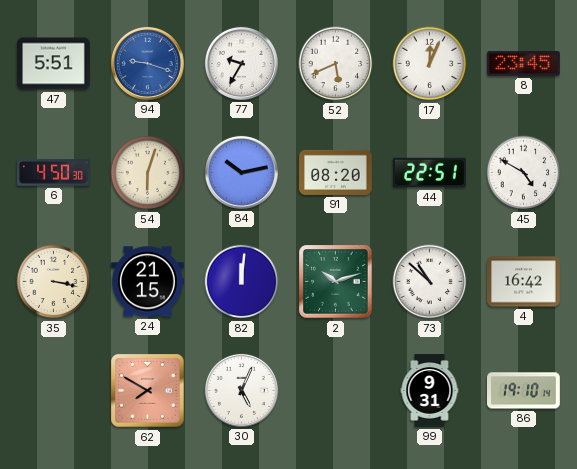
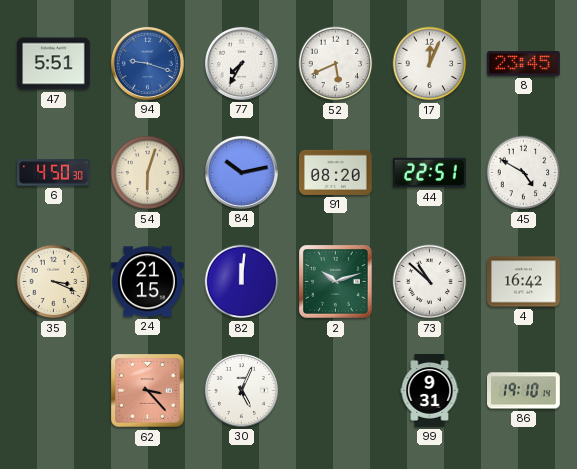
77: 9:35 -> 7:35 (241, 63)
35: 3:17 -> 3:19 (54, 282)
62: 7:50 -> 3:23 (148, 391)
